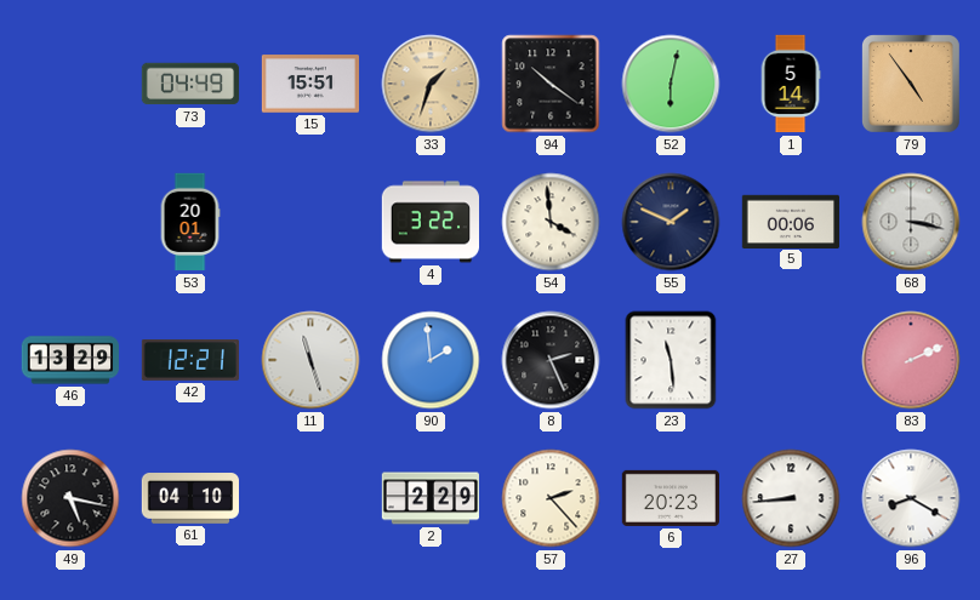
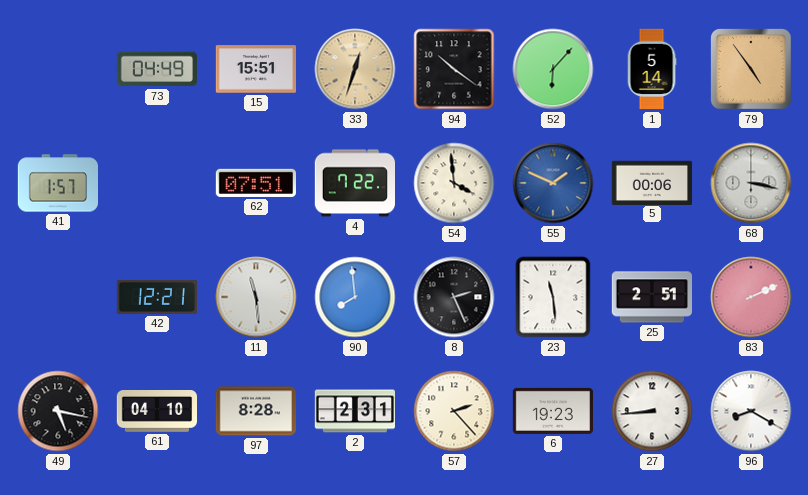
33: 1:33 -> 12:33 (355, 69)
52: 6:02 -> 6:07 (553, 69)
41: none -> 1:57 (58, 183)
53: 20:01 -> none (190, 222)
62: none -> 07:51 (255, 183)
4: 3:22 -> 7:22 (354, 183)
55 dial: navy -> blue (553, 183)
46: 13:29 -> none (70, 360)
11: 11:27 -> 11:29 (256, 297)
90: 1:59 -> 7:59 (355, 297)
25: none -> 2:51 (651, 297)
97: none -> 8:28 (255, 411)
2: 2:29 -> 2:31 (355, 411)
6: 20:23 -> 19:23 (552, 411)
